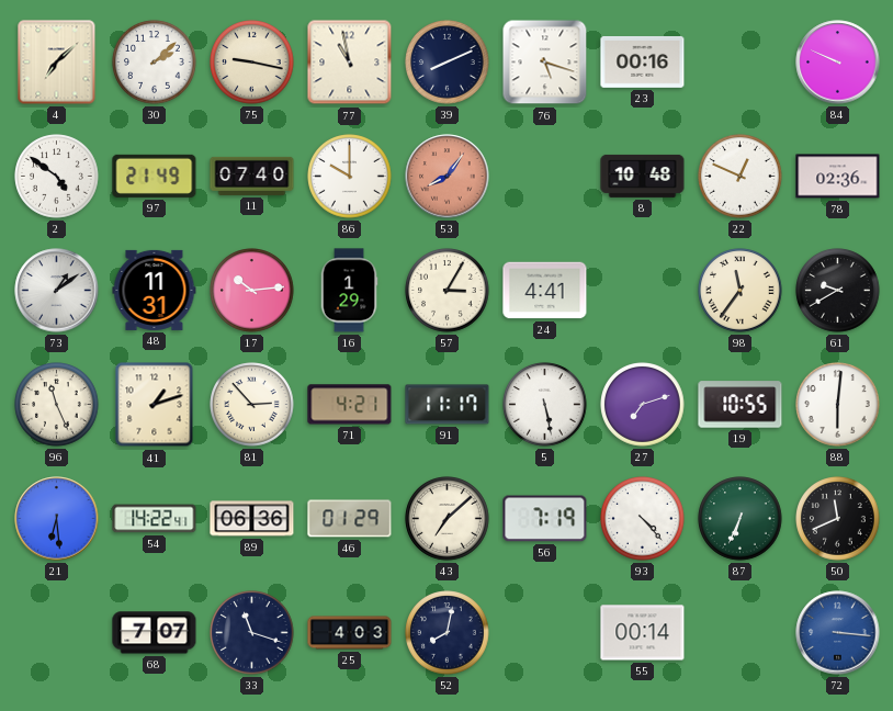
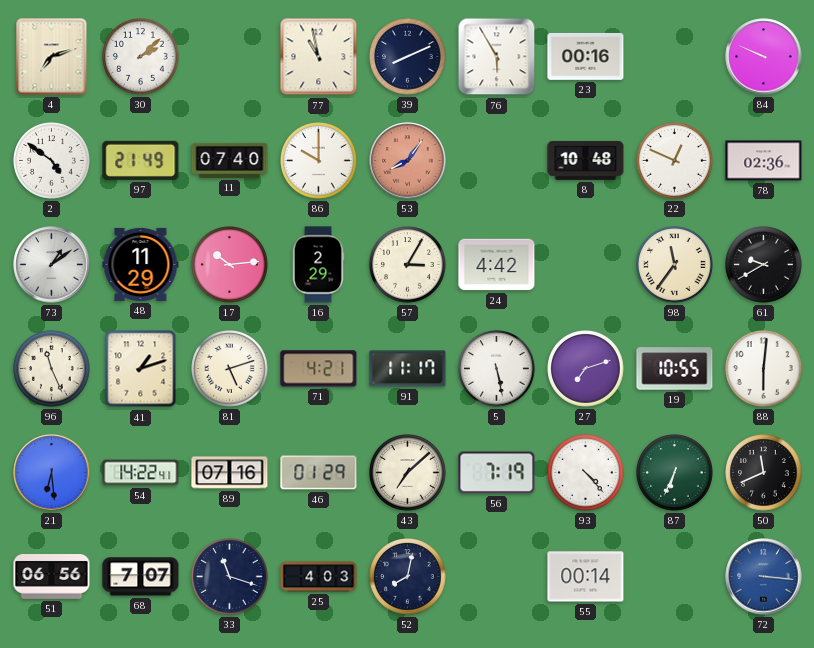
4: 7:08 -> 7:12 (52, 57)
75: 9:17 -> none (252, 63)
76: 5:18 -> 5:55 (497, 57)
48: 11:31 -> 11:29 (141, 264)
16: 1:29 -> 2:29 (318, 265)
24: 4:41 -> 4:42 (497, 265)
81: 2:53 -> 5:12 (230, 369)
89: 06:36 -> 07:16 (230, 473)
51: none -> 06:56 (52, 577)
